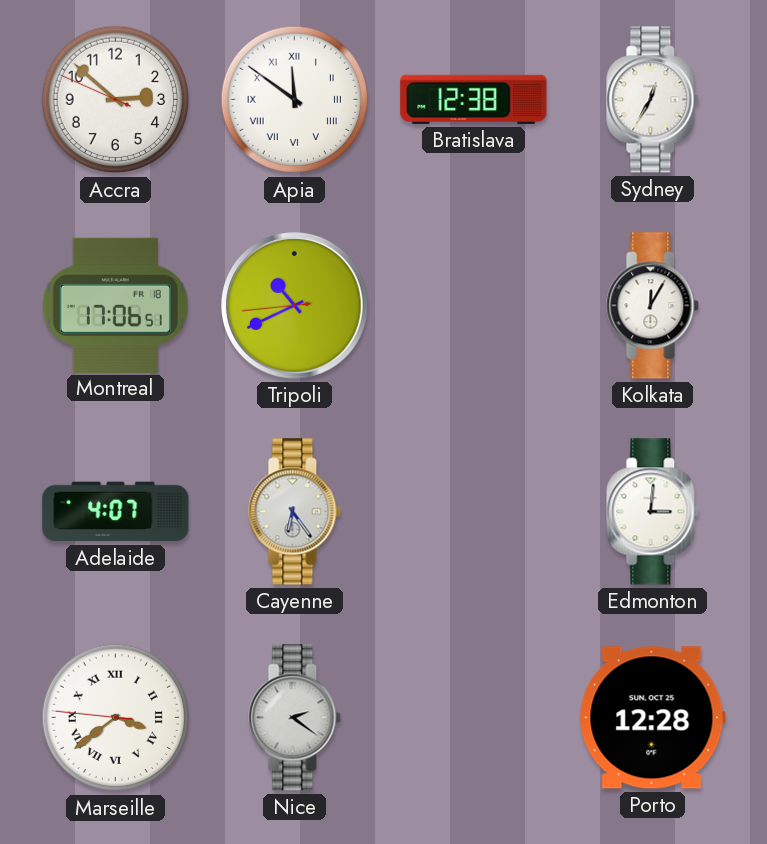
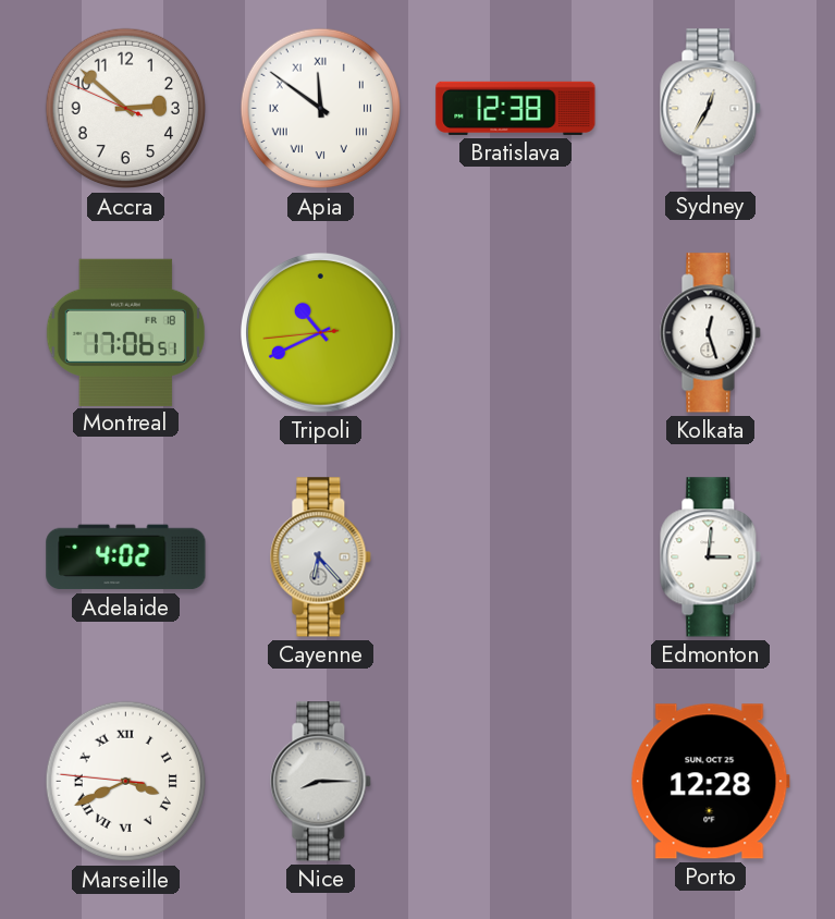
Kolkata: 12:05 -> 12:27 (711, 333)
Adelaide: 4:07 -> 4:02 (126, 557)
Cayenne: 6:24 -> 6:23 (321, 557)
Marseille: 3:38 -> 3:40 (126, 782)
Nice: 2:21 -> 8:15 (321, 782)
